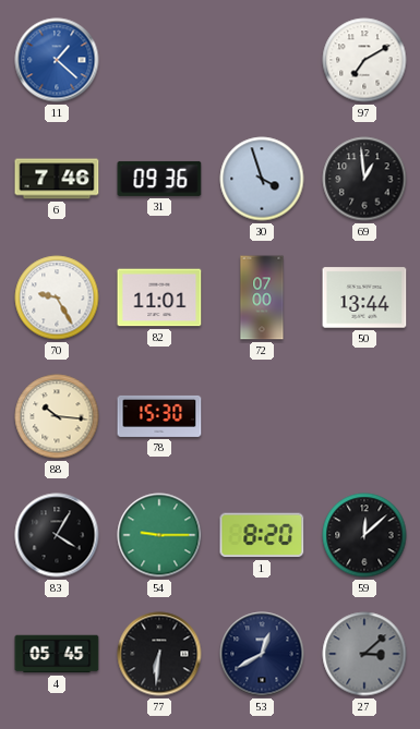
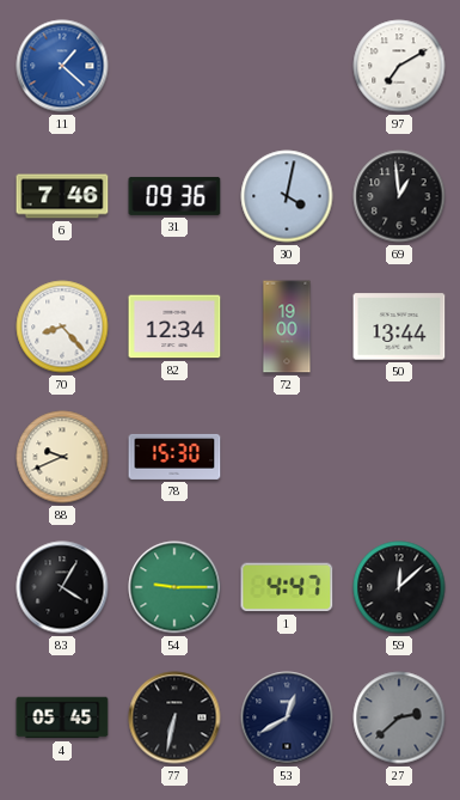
30: 3:57 -> 4:02 (287, 196)
70: 9:25 -> 8:23 (62, 326)
82: 11:01 -> 12:34 (174, 326)
72: 07:00 -> 19:00 (287, 326)
88: 10:16 -> 9:41 (62, 457)
1: 8:20 -> 4:47 (287, 587)
77: 6:31 -> 6:32 (174, 717)
27: 3:08 -> 2:38 (399, 717)
